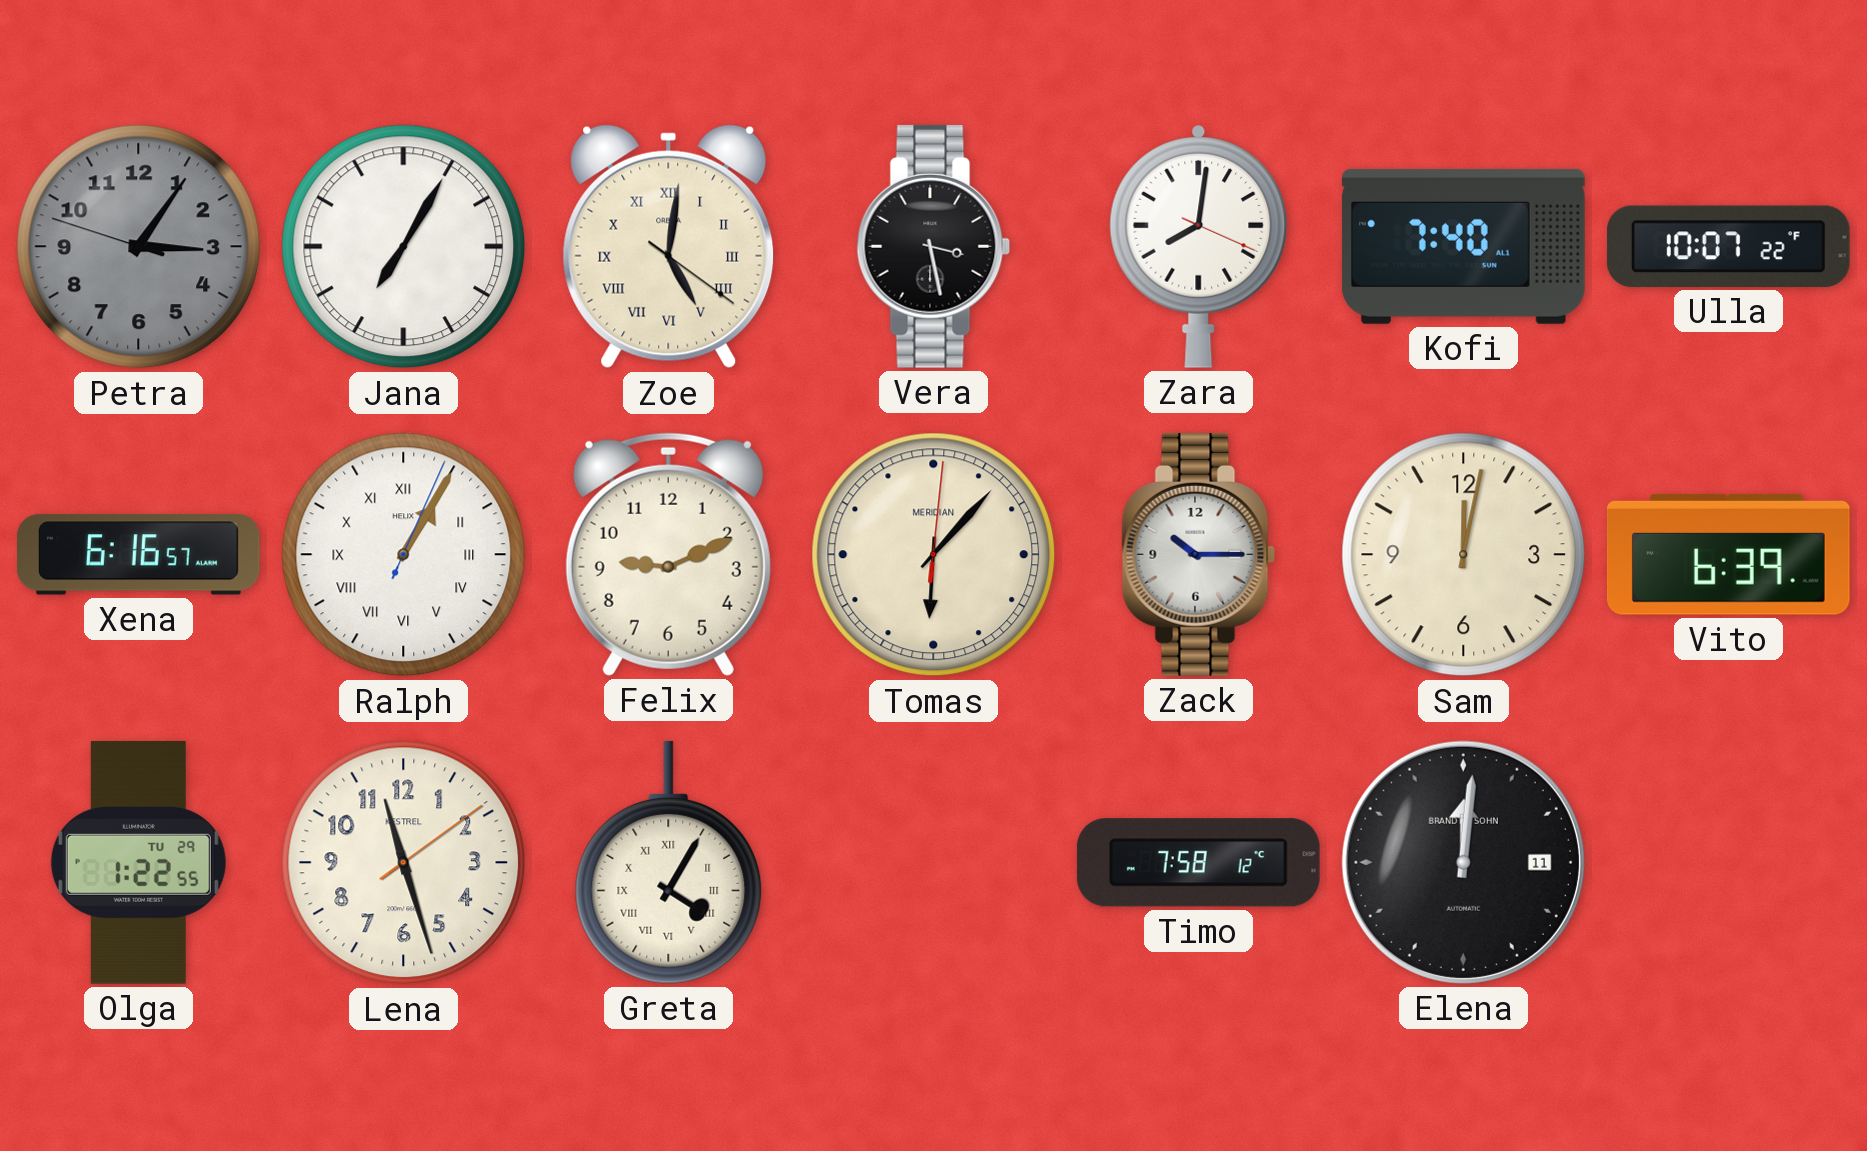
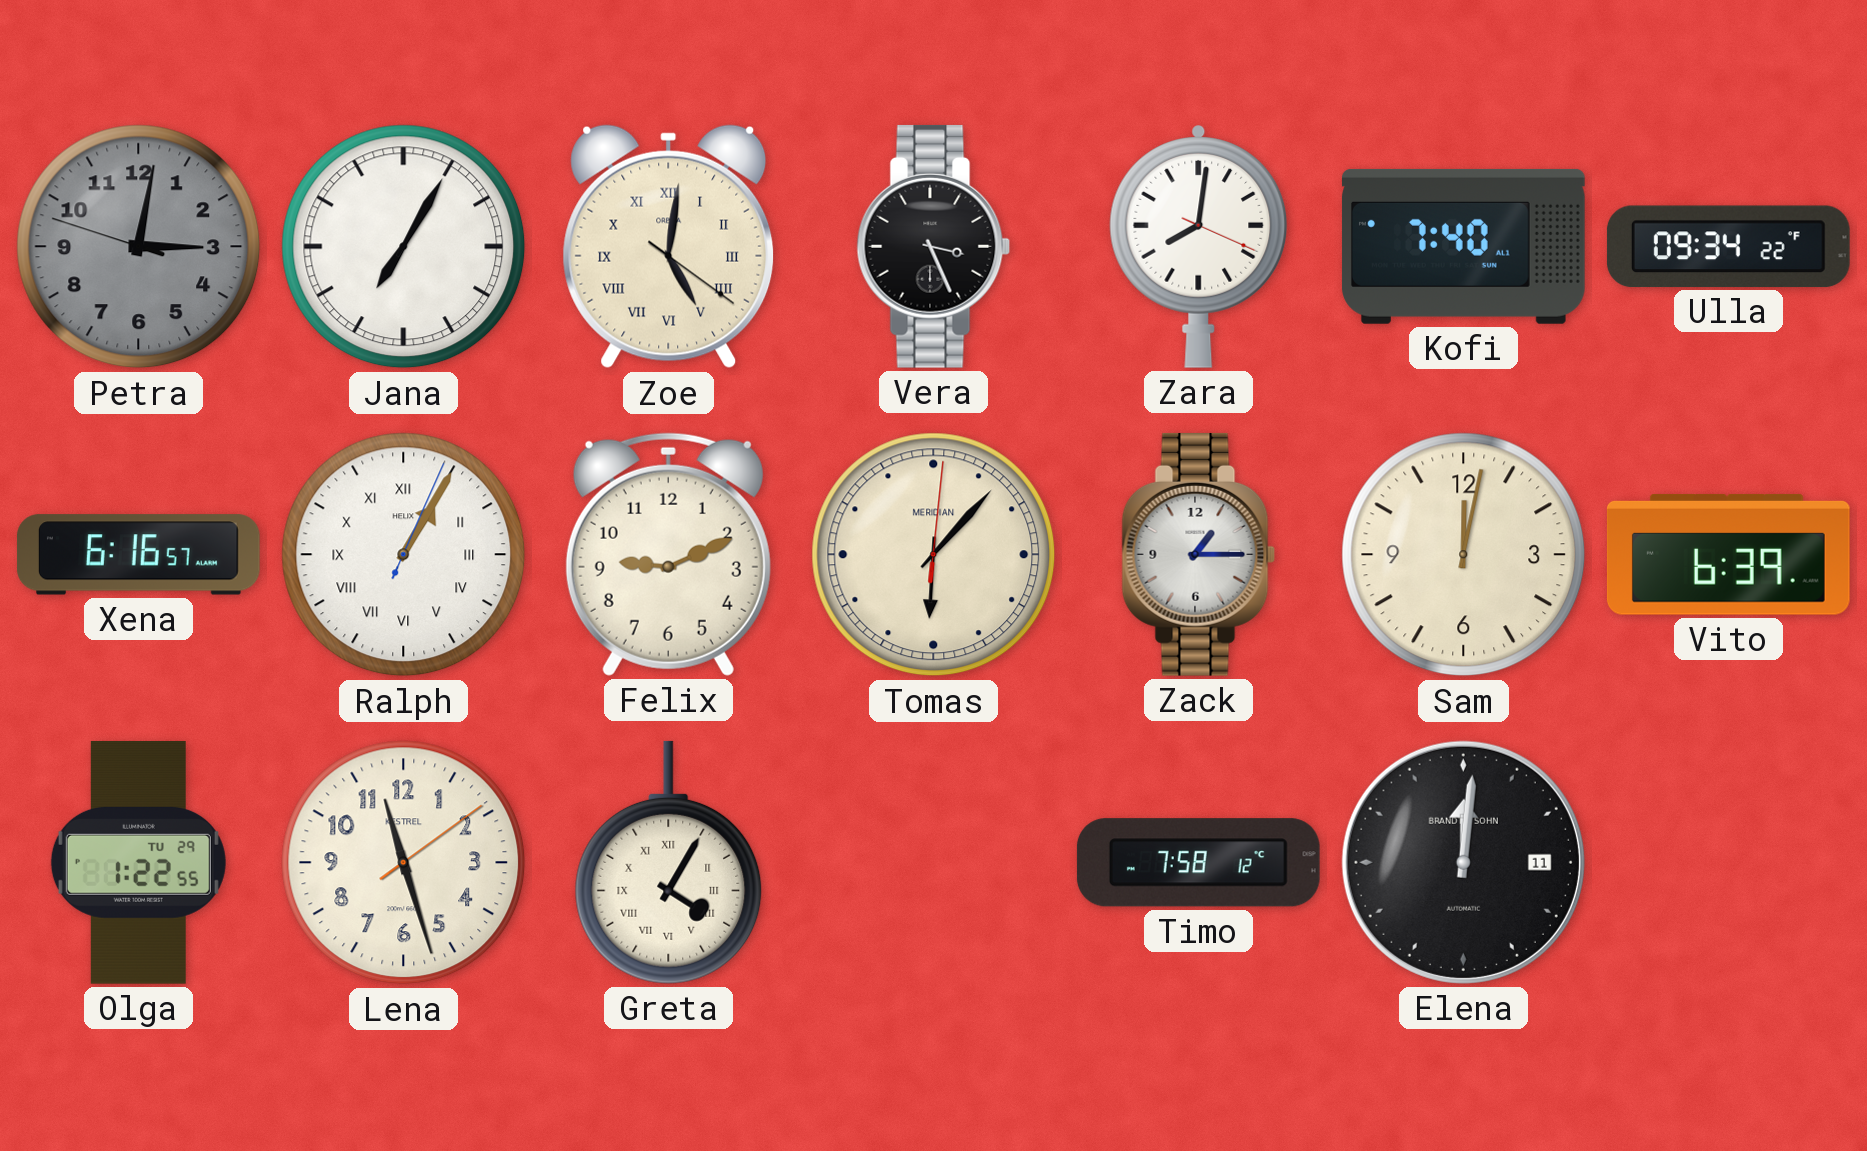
Petra: 3:05 -> 3:01 (139, 247)
Vera: 3:28 -> 3:26 (934, 246)
Ulla: 10:07 -> 09:34 (1728, 246)
Zack: 10:15 -> 1:15 (1199, 554)
